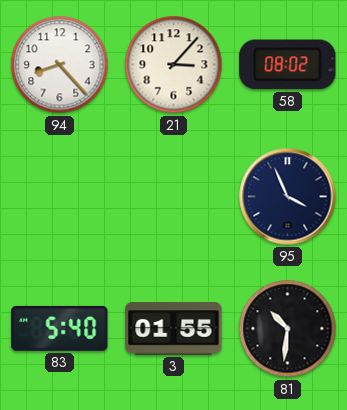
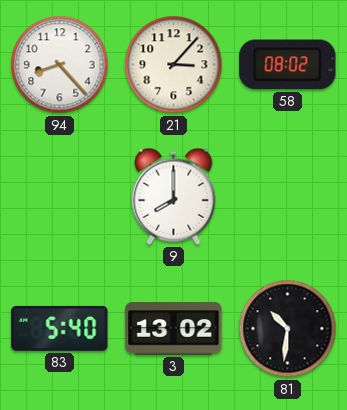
9: none -> 8:00 (174, 196)
95: 3:56 -> none (288, 197)
3: 01:55 -> 13:02 (174, 329)
